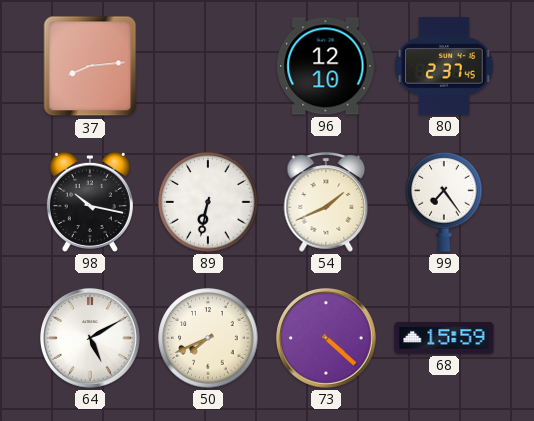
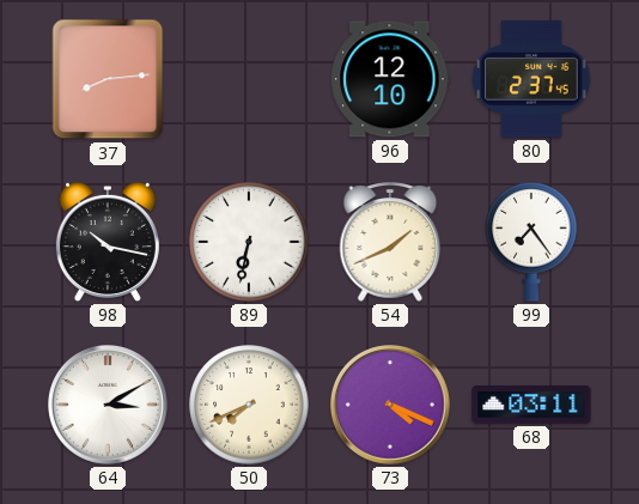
64: 5:10 -> 3:10 (109, 406)
73: 4:22 -> 4:19 (391, 406)
68: 15:59 -> 03:11 (531, 405)
